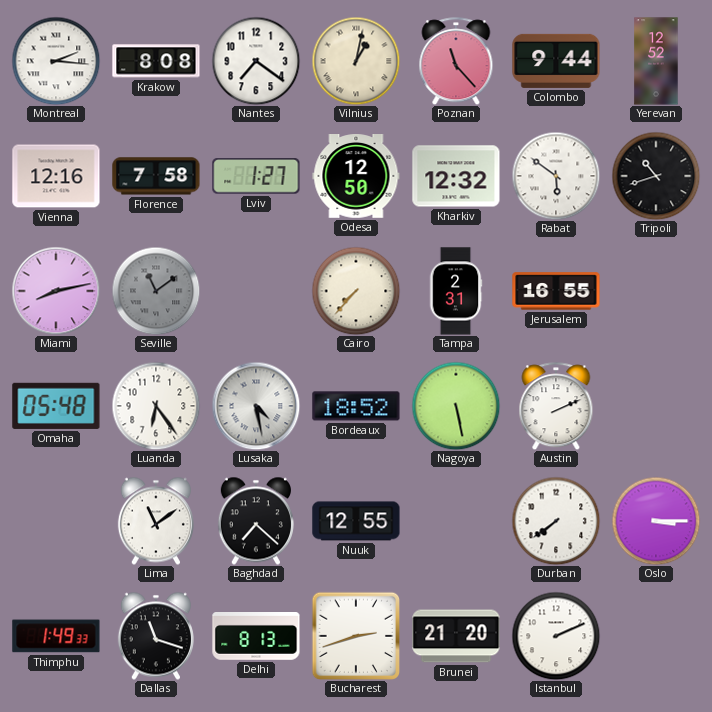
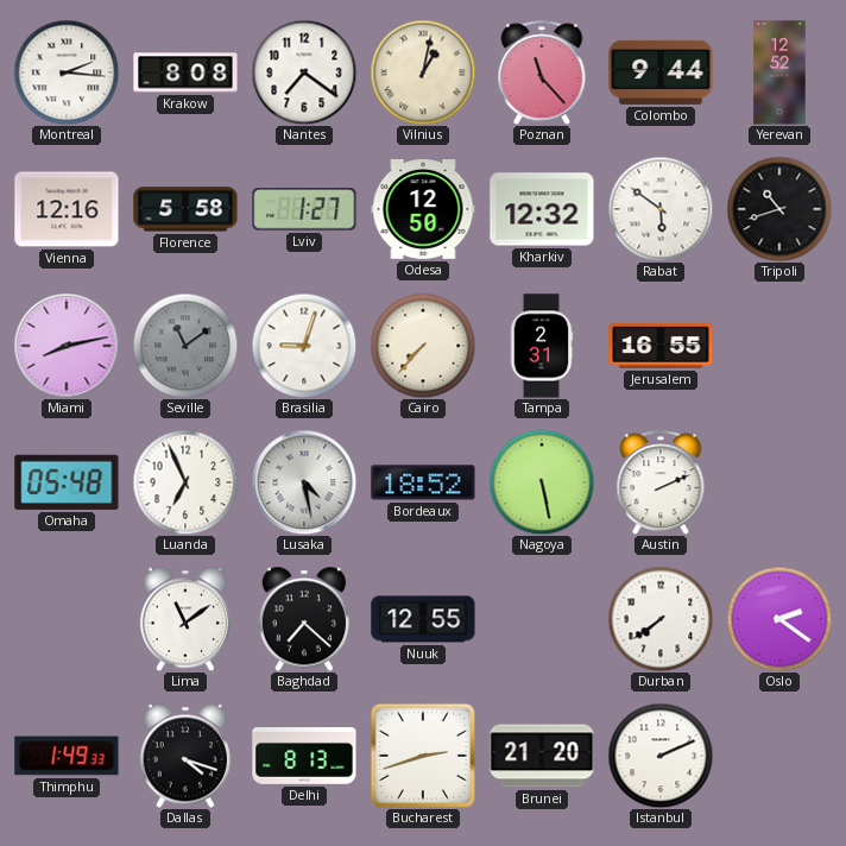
Florence: 7:58 -> 5:58 (185, 209)
Brasilia: none -> 9:03 (304, 346)
Luanda: 6:24 -> 6:56 (185, 482)
Oslo: 3:15 -> 2:21 (779, 619)
Dallas: 11:18 -> 4:18 (185, 756)
